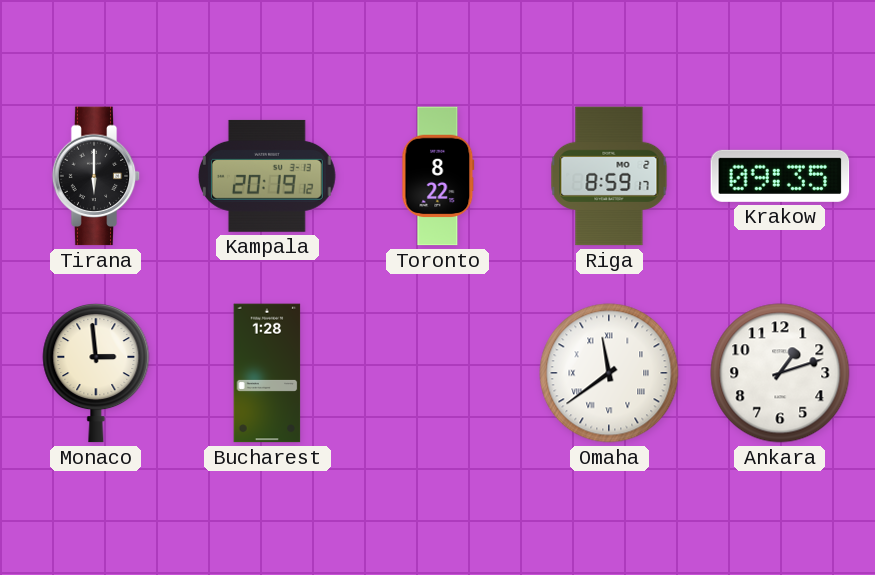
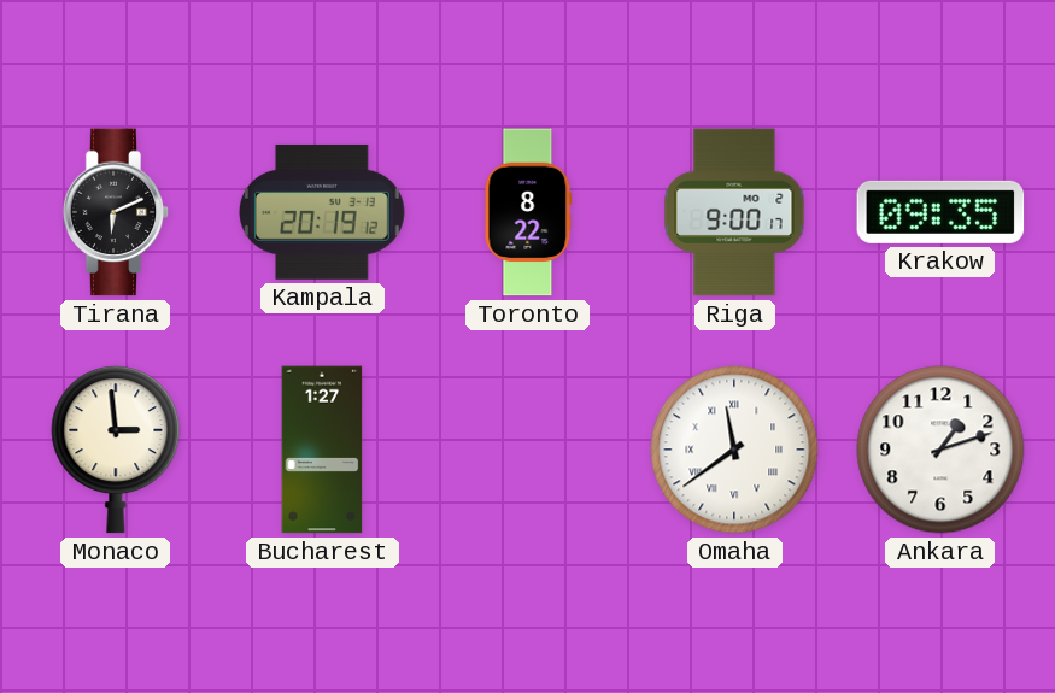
Tirana: 6:00 -> 6:11 (116, 212)
Riga: 8:59 -> 9:00 (734, 212)
Bucharest: 1:28 -> 1:27 (322, 450)
